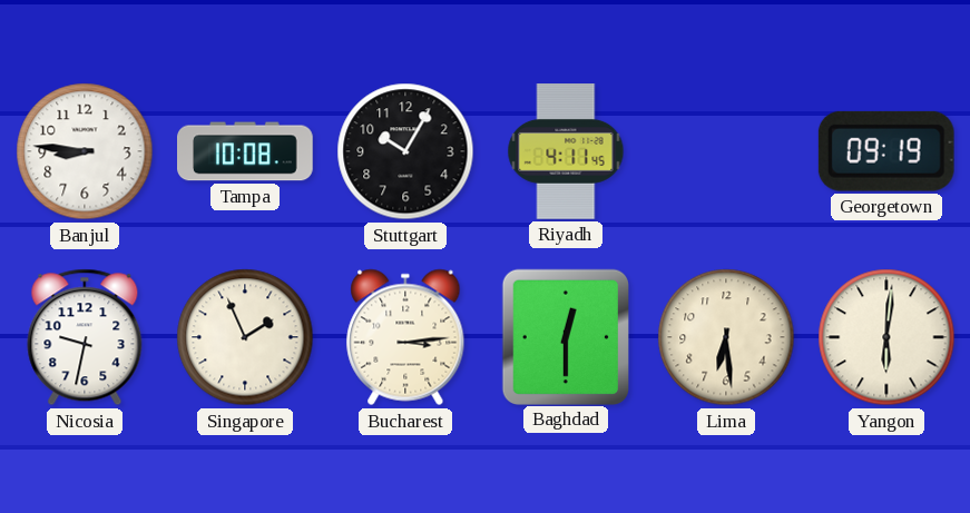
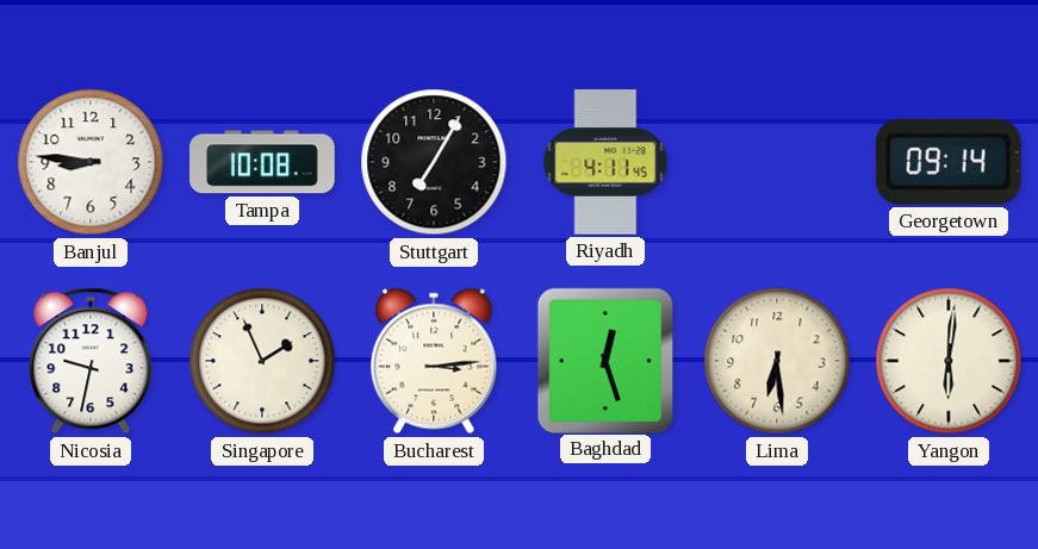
Stuttgart: 10:05 -> 7:05 (434, 162)
Georgetown: 09:19 -> 09:14 (949, 162)
Baghdad: 12:30 -> 12:27 (604, 360)
